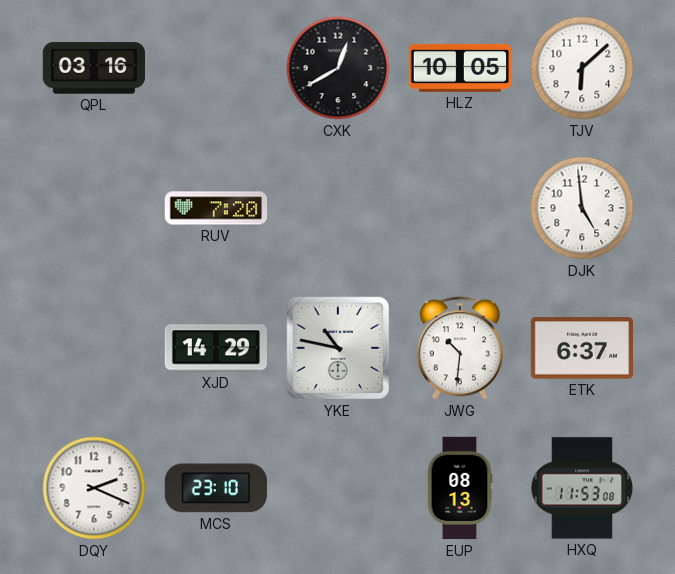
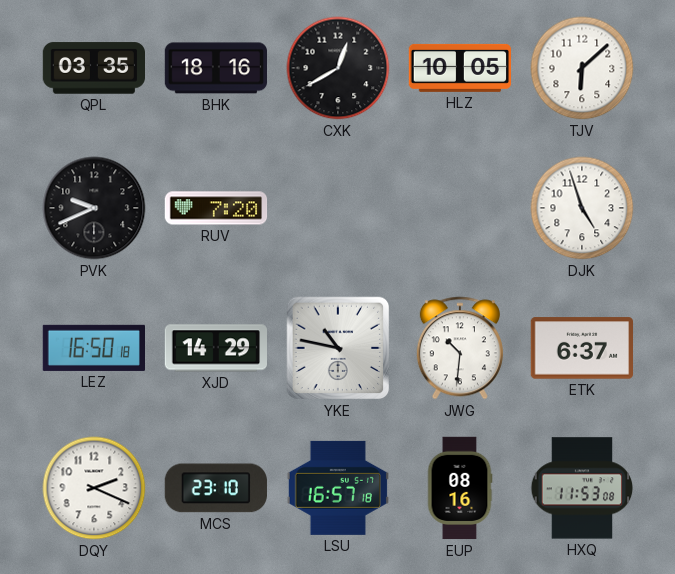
QPL: 03:16 -> 03:35 (93, 68)
BHK: none -> 18:16 (215, 68)
PVK: none -> 9:41 (94, 208)
DJK: 4:59 -> 4:57 (582, 208)
LEZ: none -> 16:50 (93, 348)
LSU: none -> 16:57 (337, 488)
EUP: 08:13 -> 08:16 (460, 488)
